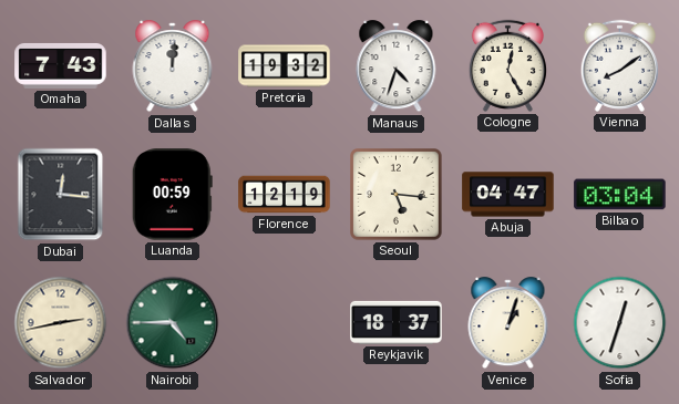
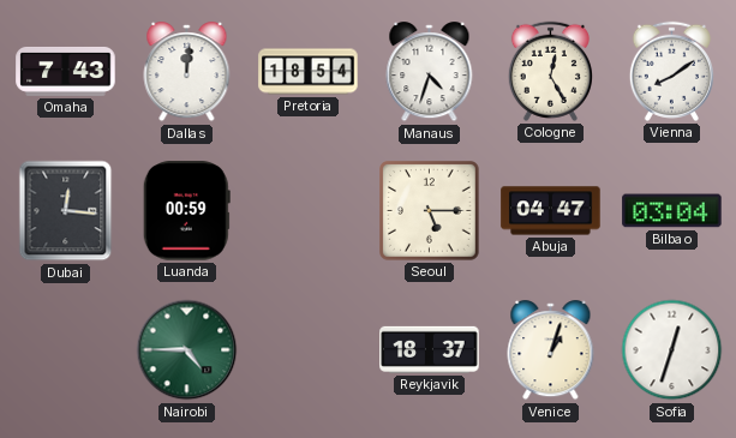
Pretoria: 19:32 -> 18:54 (309, 72)
Florence: 12:19 -> none (285, 195)
Seoul: 5:16 -> 5:15 (430, 211)
Salvador: 2:43 -> none (61, 323)
